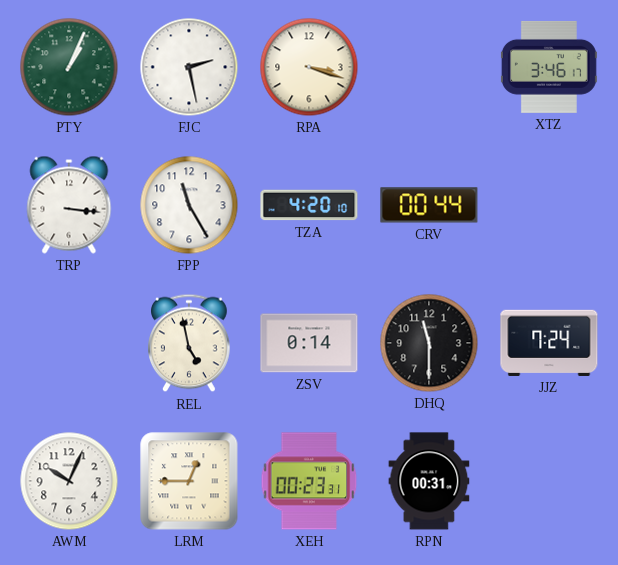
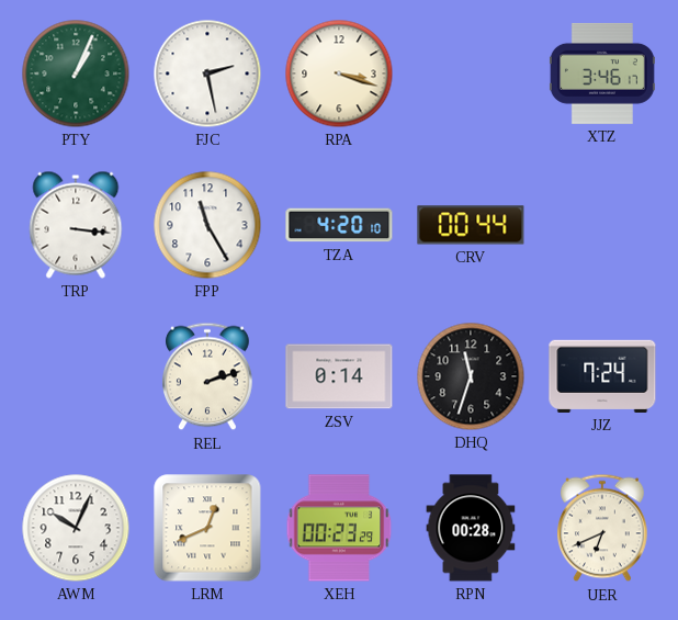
REL: 4:58 -> 2:12 (208, 376)
DHQ: 11:30 -> 11:33 (471, 376)
LRM: 12:45 -> 12:41 (207, 528)
XEH: 00:23:31 -> 00:23:29 (339, 528)
RPN: 00:31 -> 00:28 (471, 528)
UER: none -> 6:41 (603, 528)
